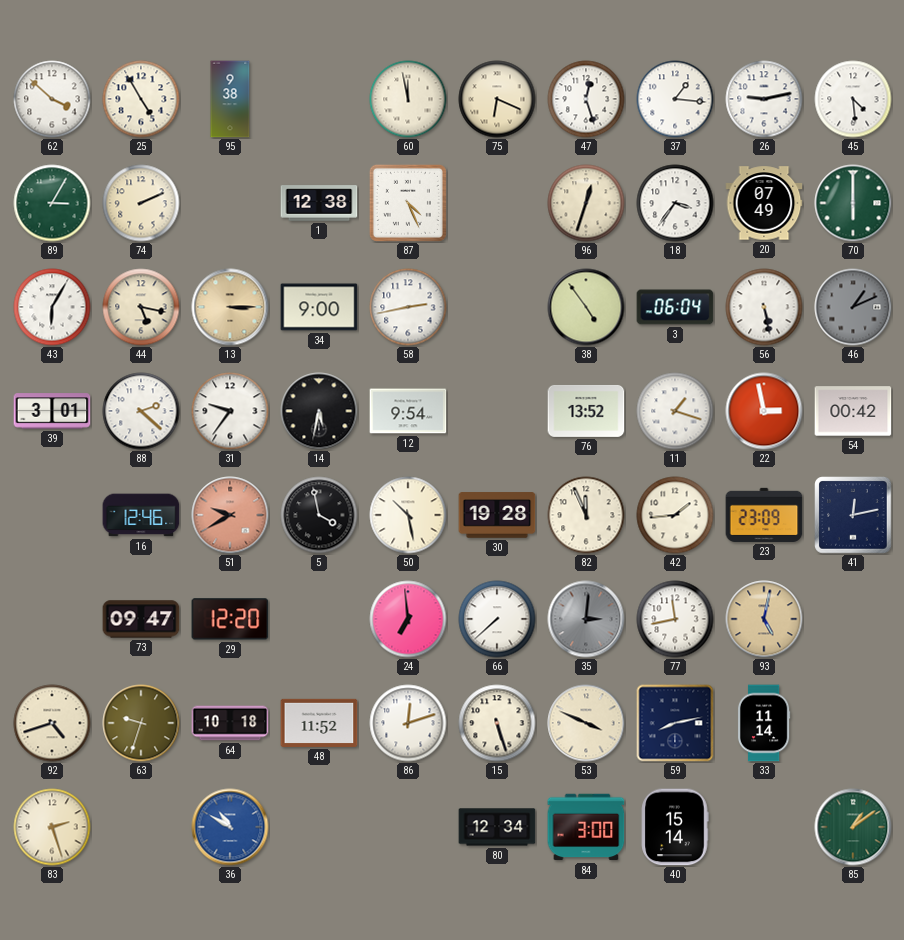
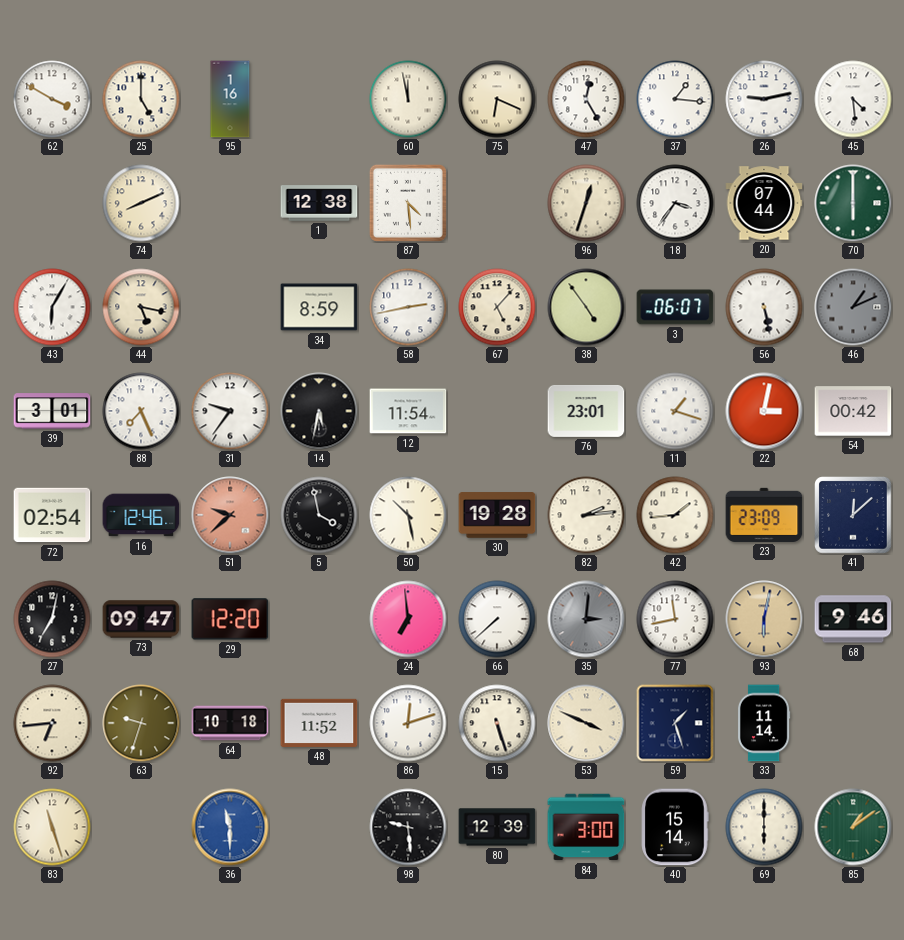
62: 3:52 -> 3:50 (52, 99)
25: 4:55 -> 5:00 (141, 99)
95: 9:38 -> 1:16 (230, 99)
47: 12:27 -> 12:25 (586, 99)
89: 3:05 -> none (52, 203)
74: 2:11 -> 8:11 (141, 203)
87: 4:26 -> 4:29 (408, 203)
20: 07:49 -> 07:44 (764, 203)
13: 3:15 -> none (230, 307)
34: 9:00 -> 8:59 (319, 307)
67: none -> 5:07 (497, 307)
3: 06:04 -> 06:07 (675, 307)
88: 2:22 -> 7:26 (141, 411)
12: 9:54 -> 11:54 (408, 411)
76: 13:52 -> 23:01 (586, 411)
22: 2:58 -> 3:02 (764, 411)
72: none -> 02:54 (52, 515)
51: 9:40 -> 9:38 (230, 515)
82: 11:56 -> 2:14 (586, 515)
41: 12:13 -> 12:08 (853, 515)
27: none -> 7:02 (52, 619)
93: 5:02 -> 6:02 (764, 619)
68: none -> 9:46 (853, 619)
92: 4:42 -> 6:44 (52, 723)
59: 8:13 -> 1:27 (675, 723)
83: 2:27 -> 11:27 (52, 827)
36: 10:50 -> 11:30 (230, 827)
98: none -> 9:29 (408, 827)
80: 12:34 -> 12:39 (497, 827)
69: none -> 6:00 (764, 827)
